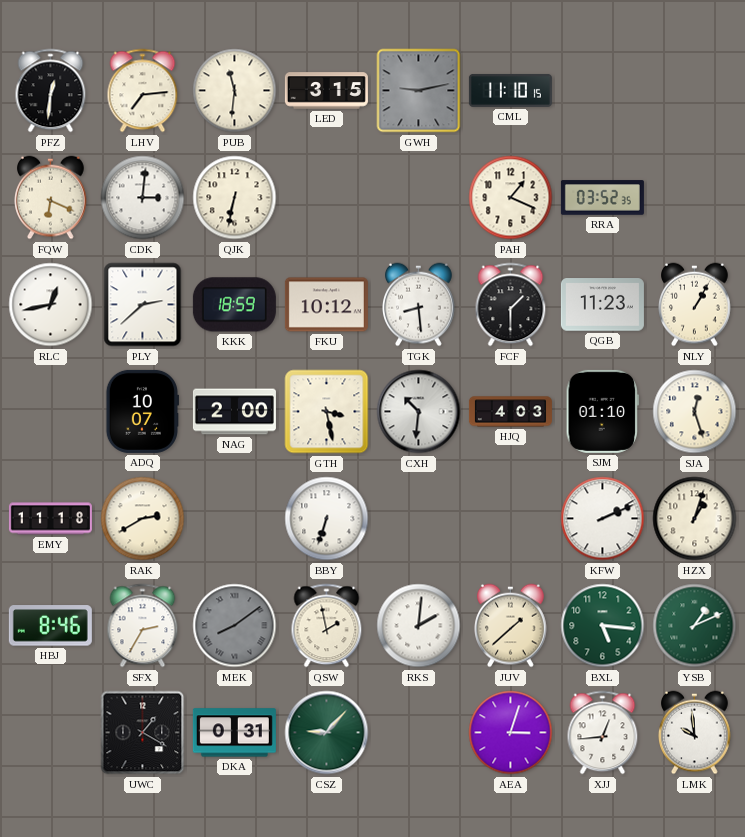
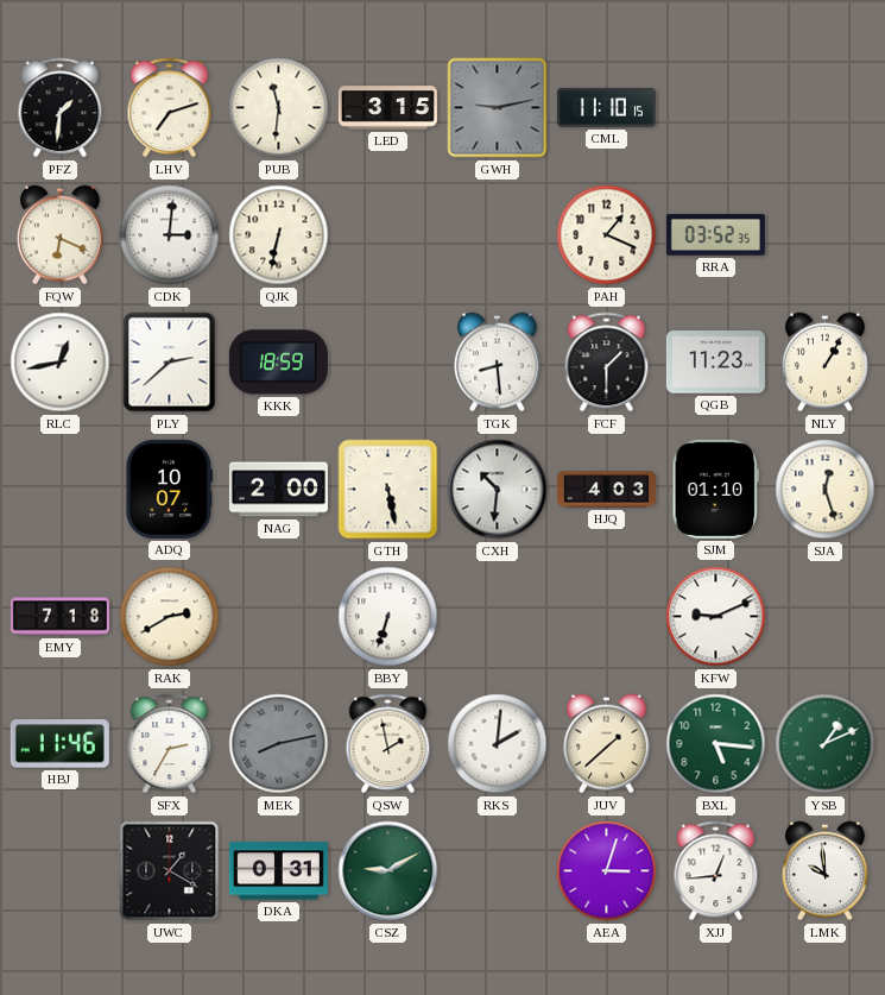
PFZ: 12:31 -> 1:31 (61, 108)
LHV: 7:14 -> 7:12 (170, 108)
FKU: 10:12 -> none (326, 305)
GTH: 3:28 -> 5:28 (388, 490)
EMY: 11:18 -> 7:18 (59, 617)
KFW: 2:11 -> 9:11 (716, 617)
HZX: 1:03 -> none (695, 519)
HBJ: 8:46 -> 11:46 (59, 744)
MEK: 8:09 -> 8:13 (279, 744)
CSZ: 9:07 -> 9:10 (388, 871)
